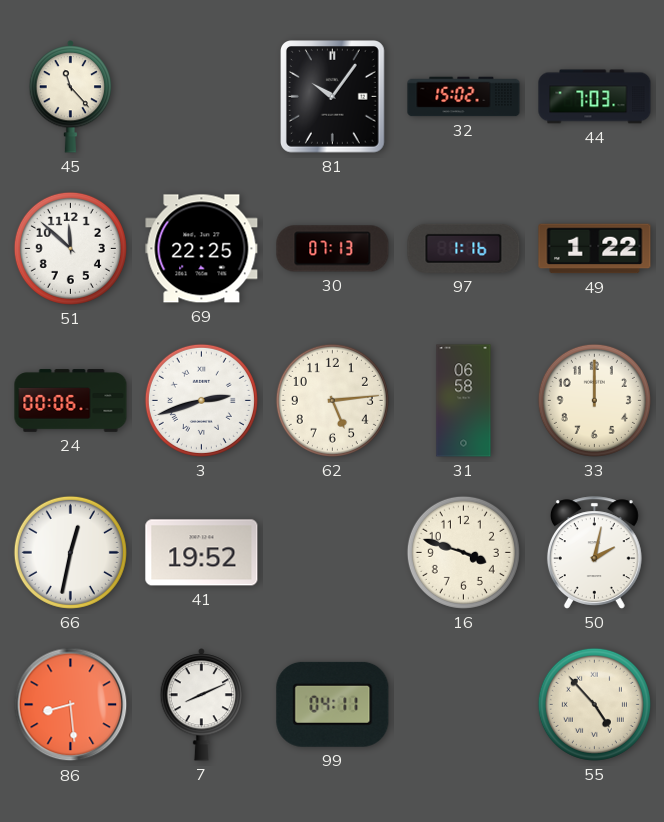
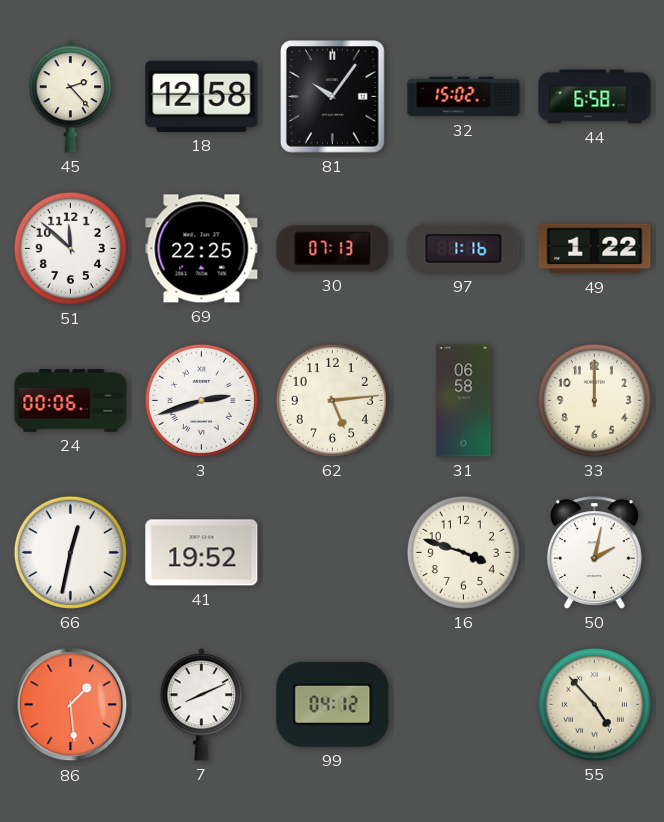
45: 11:23 -> 2:23 (71, 97)
18: none -> 12:58 (202, 96)
44: 7:03 -> 6:58 (595, 97)
86: 8:29 -> 1:29 (71, 705)
99: 04:11 -> 04:12 (333, 704)
